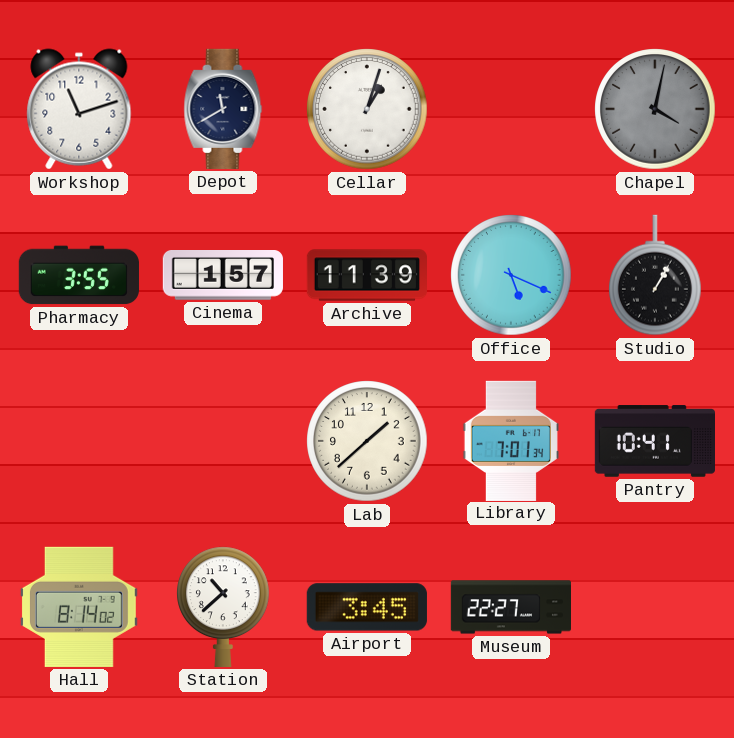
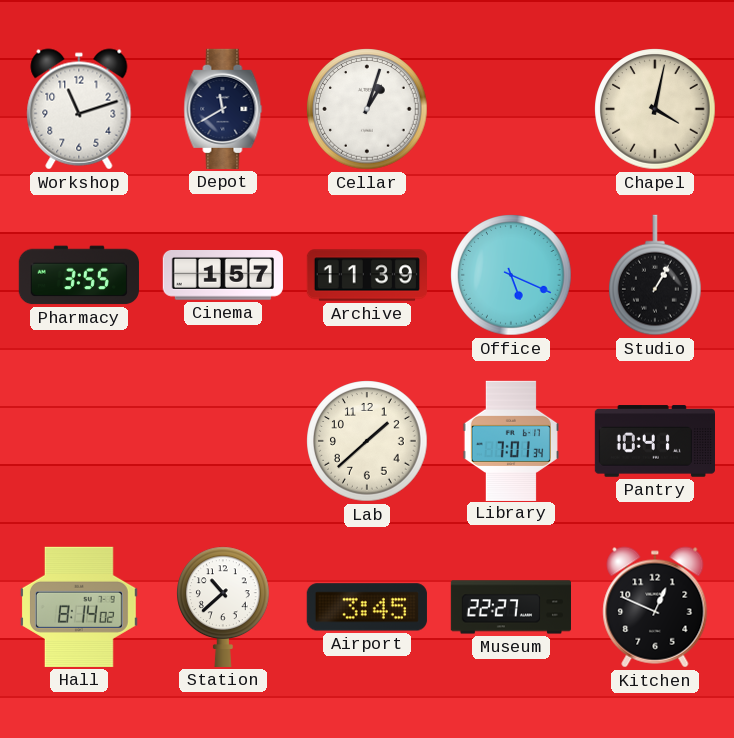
Chapel dial: grey -> cream (655, 109)
Kitchen: none -> 12:49 (655, 607)
